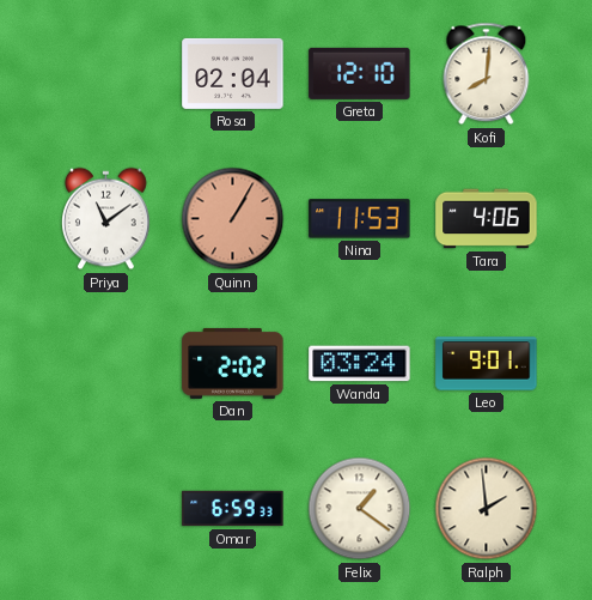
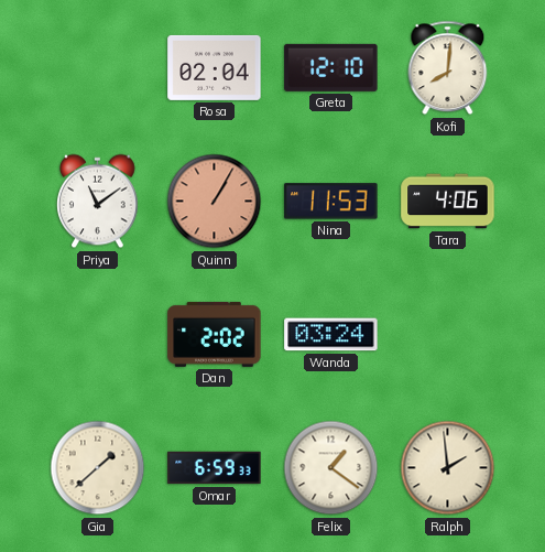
Leo: 9:01 -> none (487, 364)
Gia: none -> 1:38 (98, 468)
